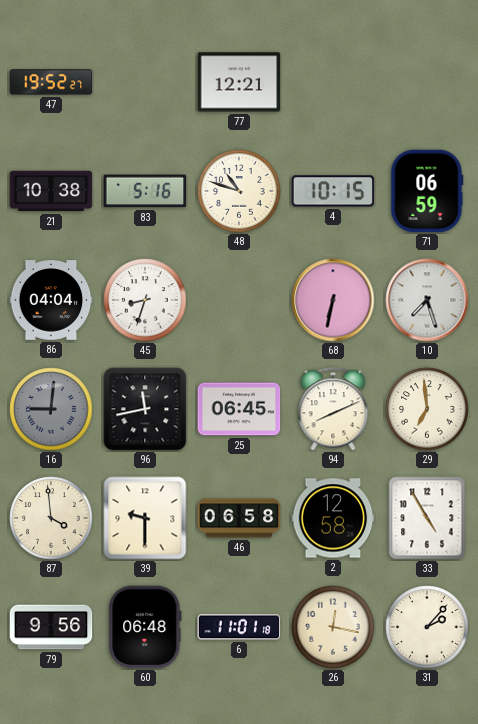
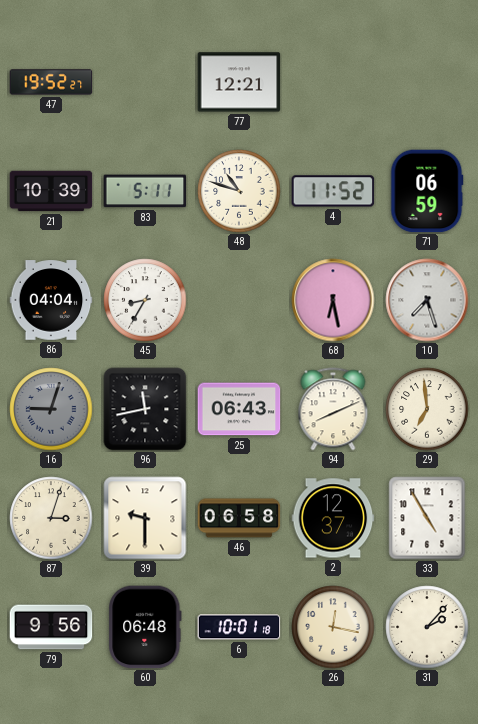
21: 10:38 -> 10:39 (51, 191)
83: 5:16 -> 5:11 (145, 191)
4: 10:15 -> 11:52 (333, 191)
45: 8:33 -> 8:35 (145, 300)
68: 6:32 -> 6:28 (333, 300)
16: 9:01 -> 9:03 (51, 409)
25: 06:45 -> 06:43 (239, 409)
87: 3:59 -> 3:03 (51, 518)
2: 12:58 -> 12:37 (333, 518)
6: 11:01 -> 10:01 (239, 627)
